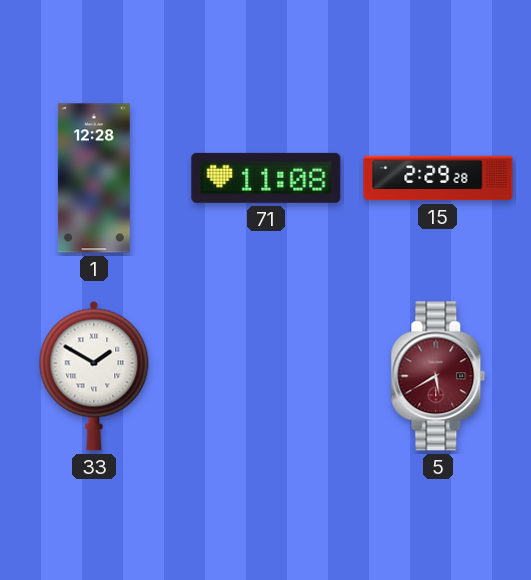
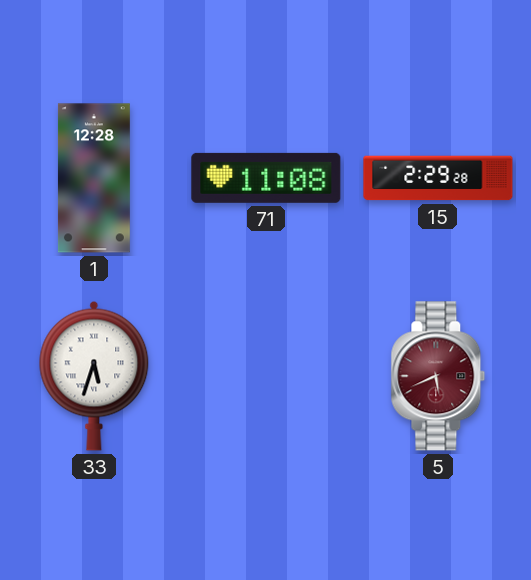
33: 1:50 -> 5:33 (94, 376)
5: 5:40 -> 5:41 (438, 376)
